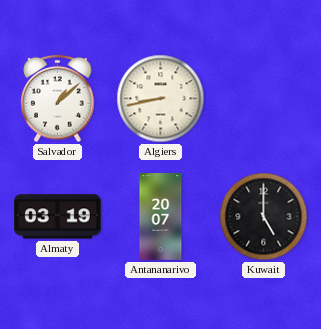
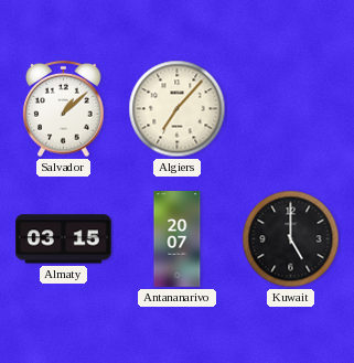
Algiers: 8:43 -> 7:07 (178, 109)
Almaty: 03:19 -> 03:15 (64, 239)
